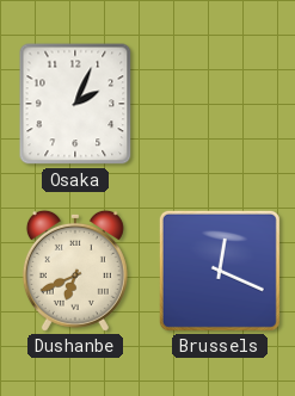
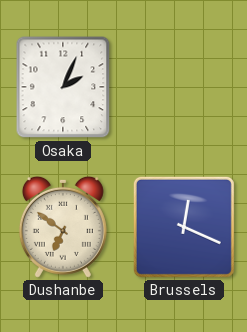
Dushanbe: 6:41 -> 6:51 (63, 227)
